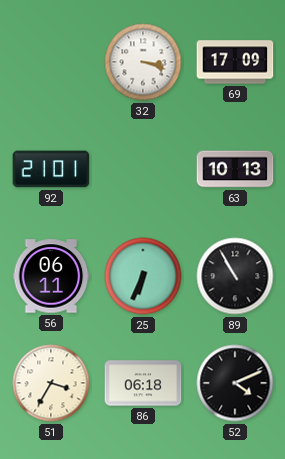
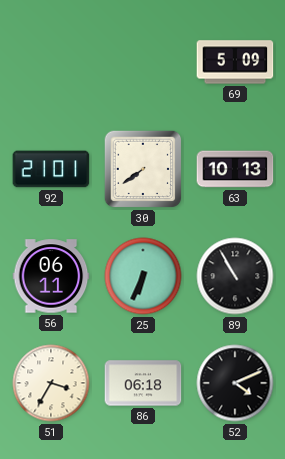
32: 3:18 -> none (143, 62)
69: 17:09 -> 5:09 (235, 62)
30: none -> 7:39 (143, 169)
